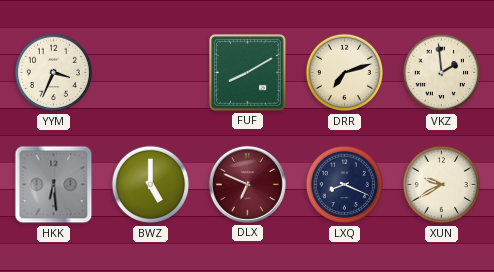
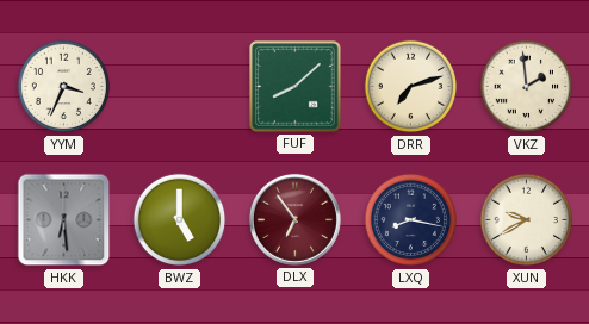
FUF: 8:10 -> 8:08 (296, 87)
DLX: 6:49 -> 6:54 (294, 219)
LXQ: 8:19 -> 8:17 (411, 220)
